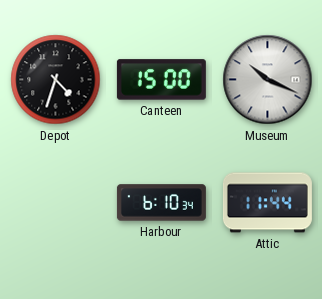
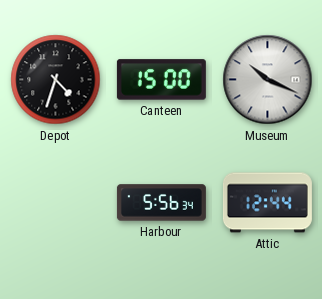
Harbour: 6:10 -> 5:56 (161, 203)
Attic: 11:44 -> 12:44 (267, 203)
